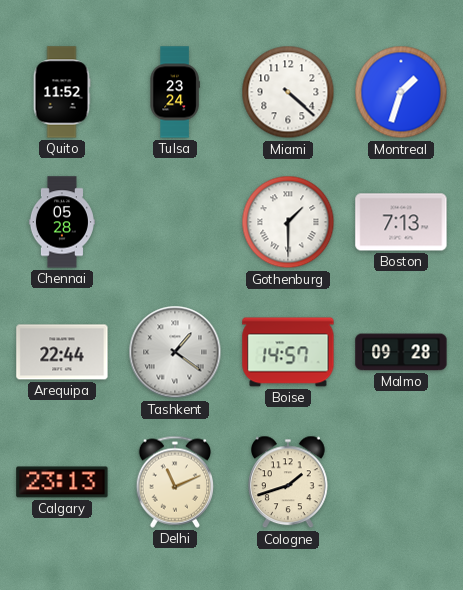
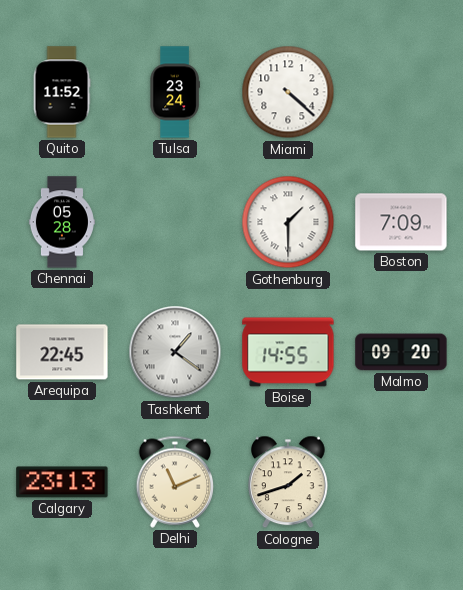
Montreal: 1:33 -> none (401, 92)
Boston: 7:13 -> 7:09 (401, 222)
Arequipa: 22:44 -> 22:45 (62, 352)
Boise: 14:57 -> 14:55 (288, 352)
Malmo: 09:28 -> 09:20 (401, 352)
